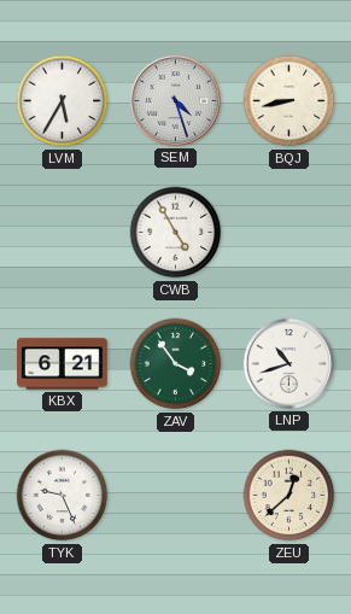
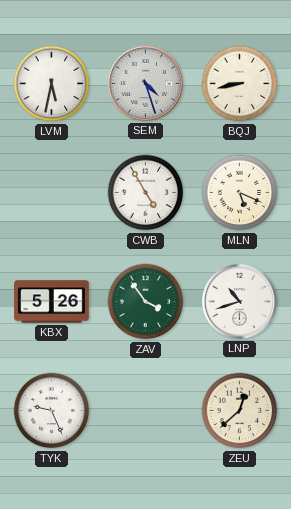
LVM: 5:35 -> 5:32 (52, 84)
MLN: none -> 5:19 (240, 193)
KBX: 6:21 -> 5:26 (52, 302)
